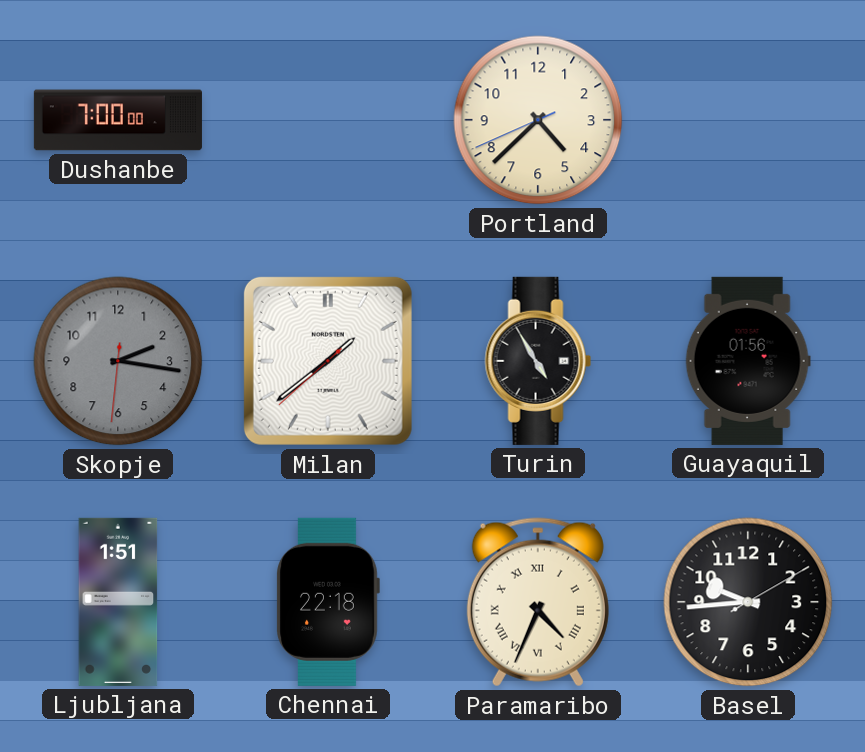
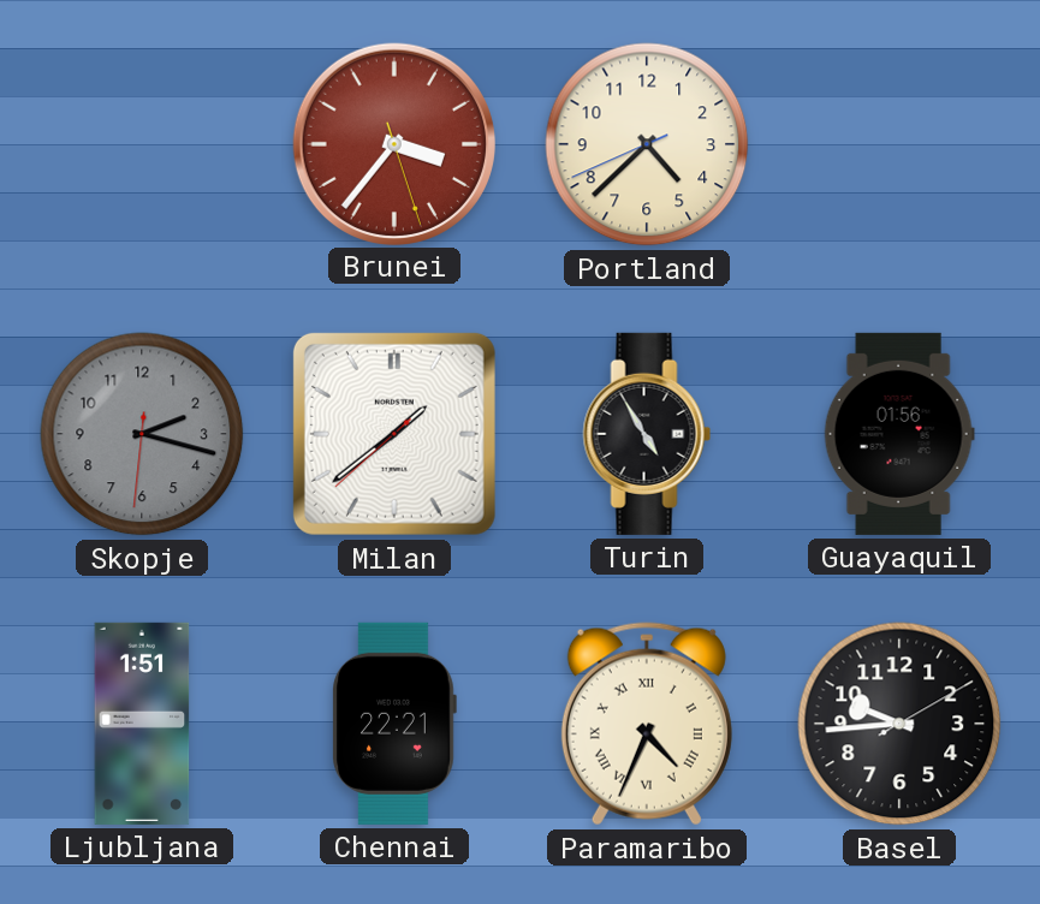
Dushanbe: 7:00 -> none (118, 120)
Brunei: none -> 3:36 (393, 143)
Skopje: 2:16 -> 2:17 (142, 434)
Chennai: 22:18 -> 22:21 (394, 724)
